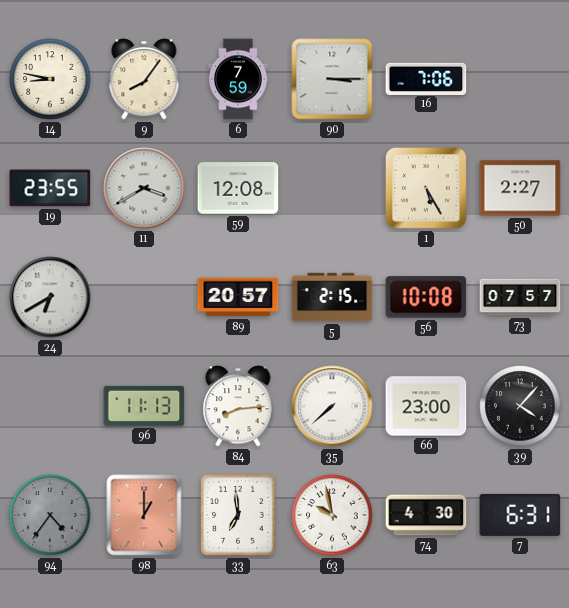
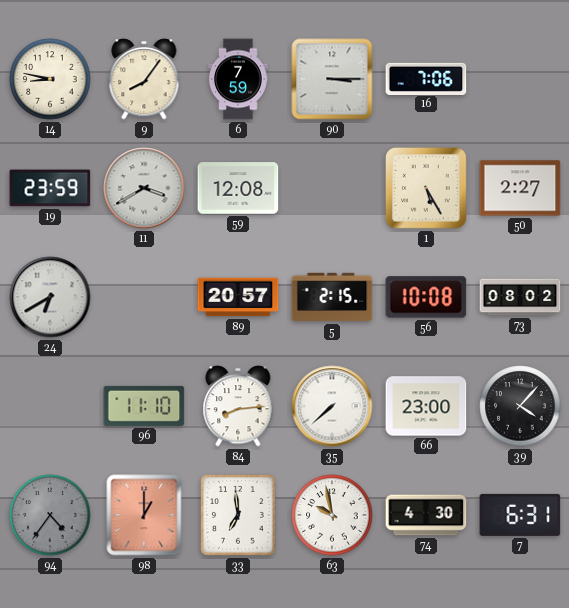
19: 23:55 -> 23:59 (50, 188)
73: 07:57 -> 08:02 (520, 297)
96: 11:13 -> 11:10 (144, 406)
